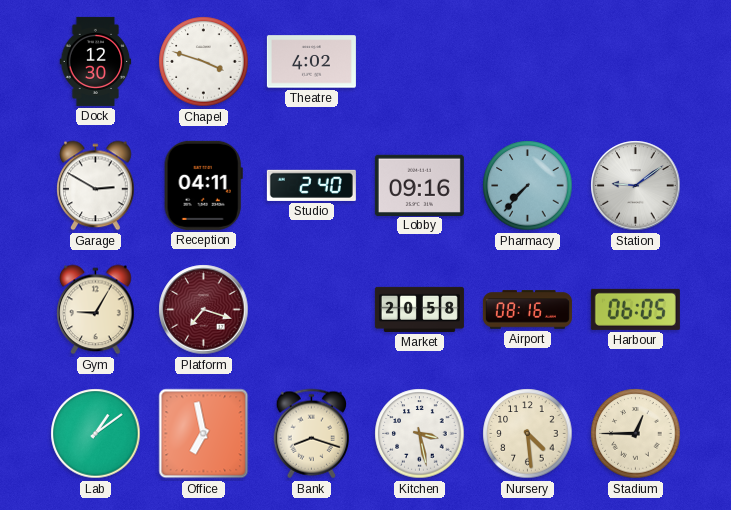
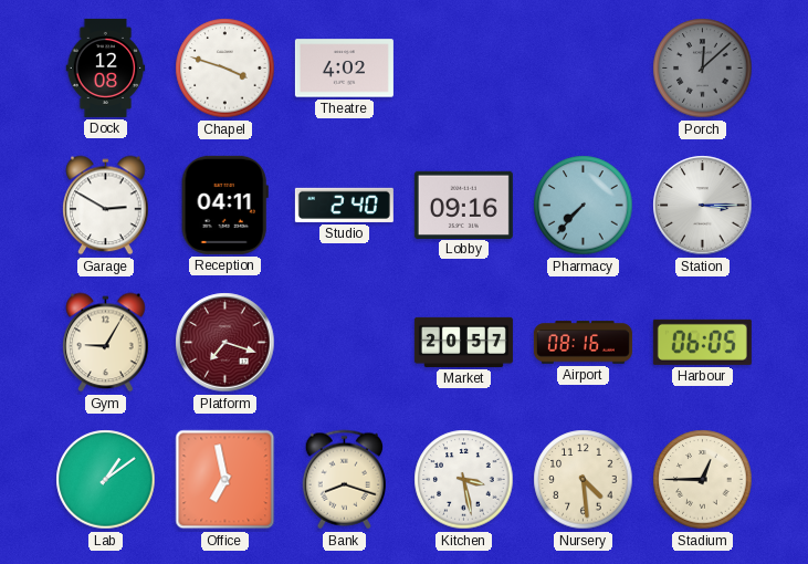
Dock: 12:30 -> 12:08 (106, 67)
Porch: none -> 12:08 (703, 69)
Station: 9:09 -> 3:15 (703, 206)
Market: 20:58 -> 20:57 (463, 342)
